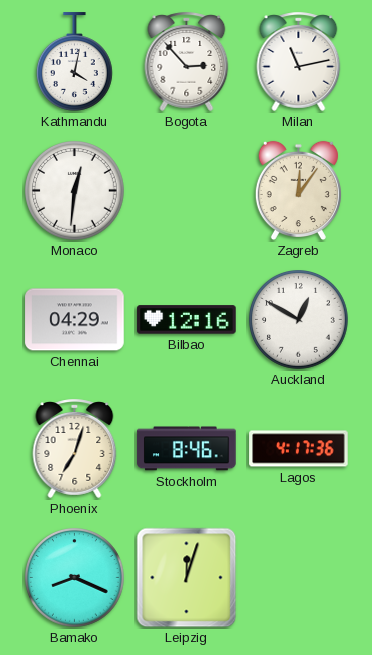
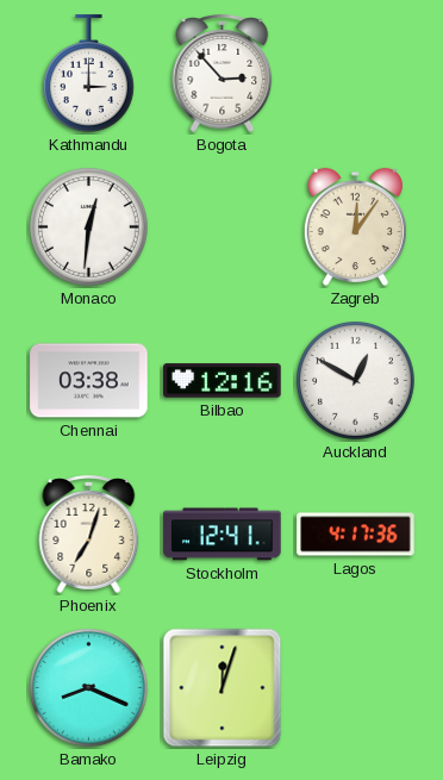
Kathmandu: 4:02 -> 3:00 (88, 74)
Milan: 11:13 -> none (299, 61)
Chennai: 04:29 -> 03:38 (89, 381)
Stockholm: 8:46 -> 12:41 (223, 535)
